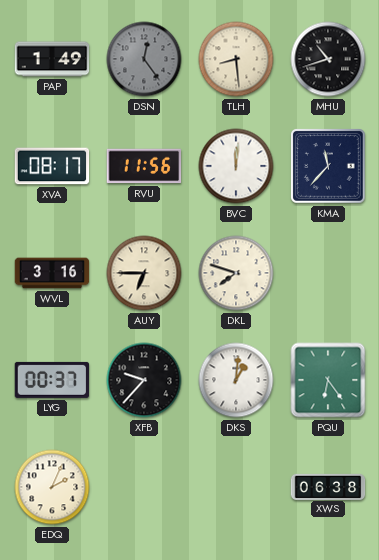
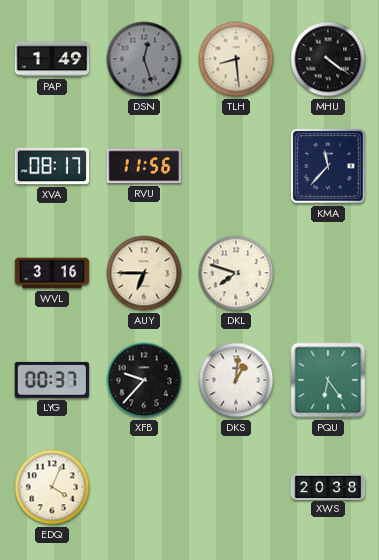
DSN: 12:24 -> 12:27 (144, 59)
MHU: 10:42 -> 4:21 (328, 59)
BVC: 12:01 -> none (236, 166)
EDQ: 2:04 -> 4:04 (52, 487)
XWS: 06:38 -> 20:38 (328, 486)
